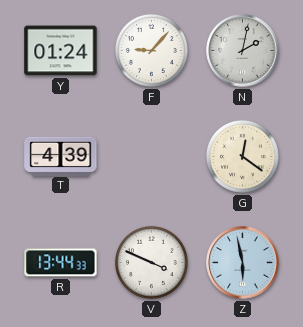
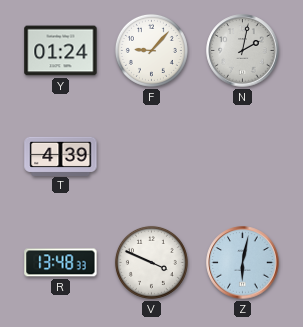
G: 12:21 -> none (242, 156)
R: 13:44 -> 13:48 (61, 263)
Z: 5:58 -> 6:02 (243, 263)
